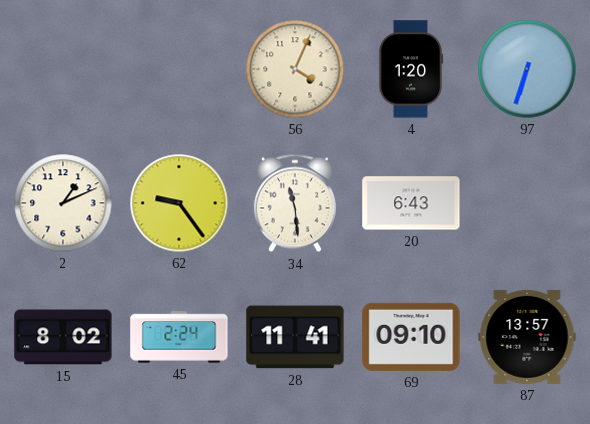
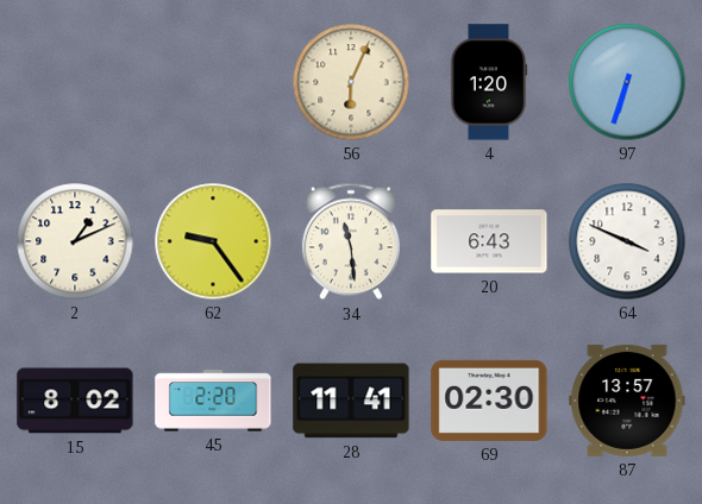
56: 4:04 -> 6:04 (351, 82)
64: none -> 3:49 (627, 241)
45: 2:24 -> 2:20 (213, 401)
69: 09:10 -> 02:30 (489, 401)
